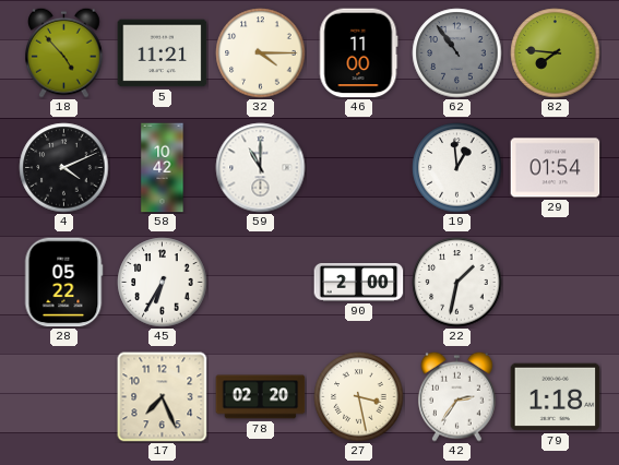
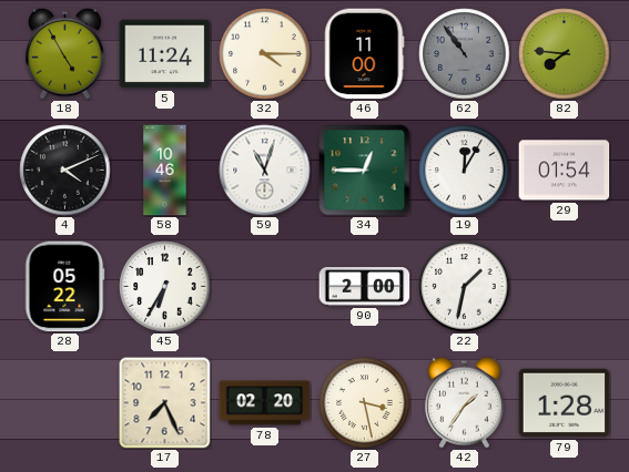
18: 4:53 -> 4:55 (65, 53)
5: 11:21 -> 11:24 (165, 54)
58: 10:42 -> 10:46 (165, 171)
59: 11:00 -> 11:03 (265, 171)
34: none -> 12:45 (365, 171)
19: 12:59 -> 12:05 (465, 171)
42: 2:36 -> 1:36 (465, 402)
79: 1:18 -> 1:28 (565, 403)
